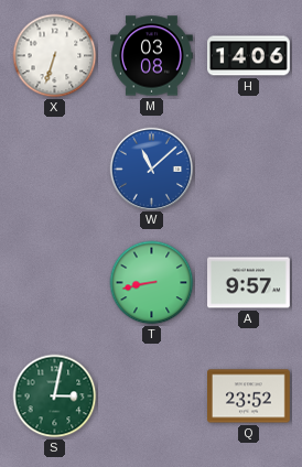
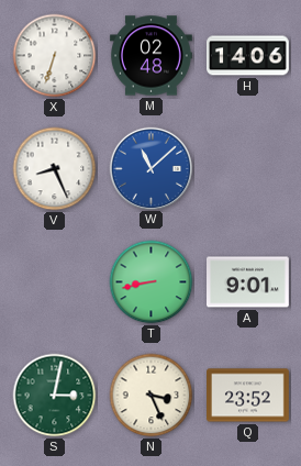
M: 03:08 -> 02:48 (152, 56)
V: none -> 8:26 (55, 169)
A: 9:57 -> 9:01 (248, 282)
N: none -> 3:26 (152, 396)
